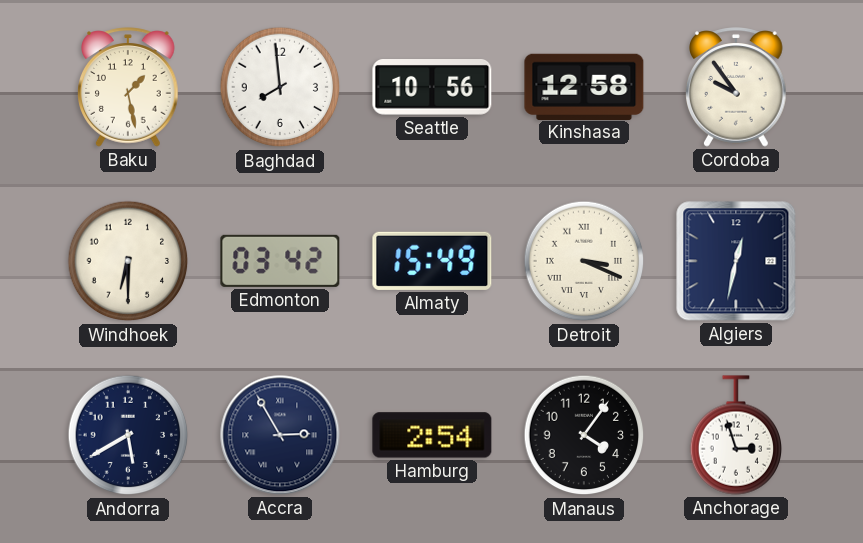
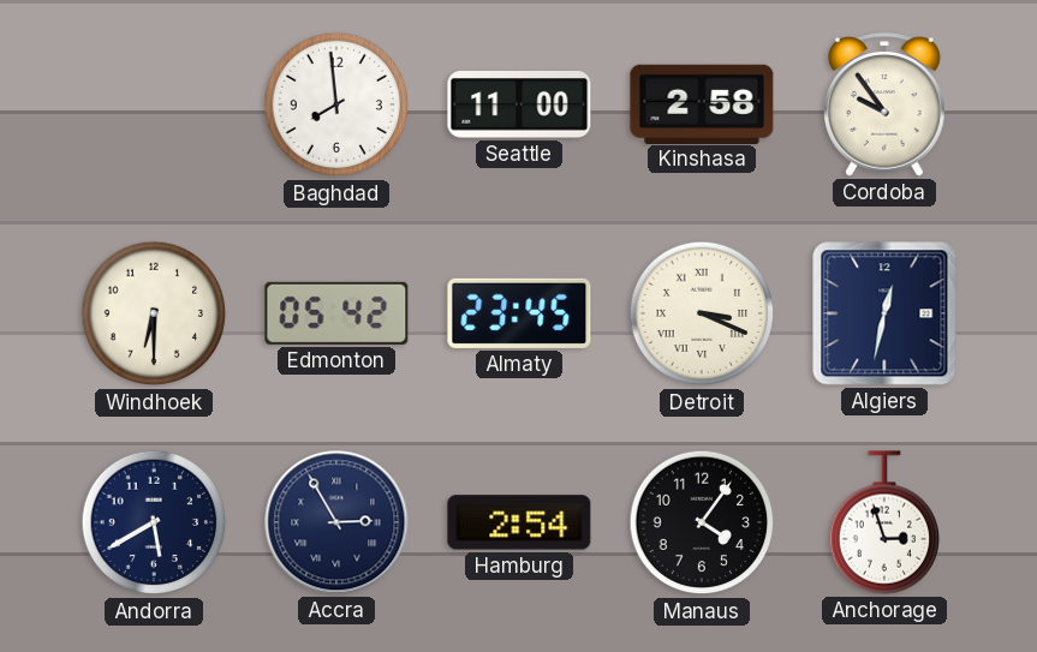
Baku: 1:28 -> none (128, 87)
Seattle: 10:56 -> 11:00 (519, 106)
Kinshasa: 12:58 -> 2:58 (702, 103)
Edmonton: 03:42 -> 05:42 (336, 313)
Almaty: 15:49 -> 23:45 (519, 313)
